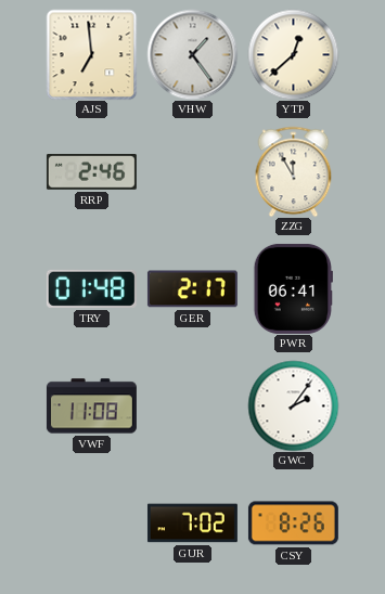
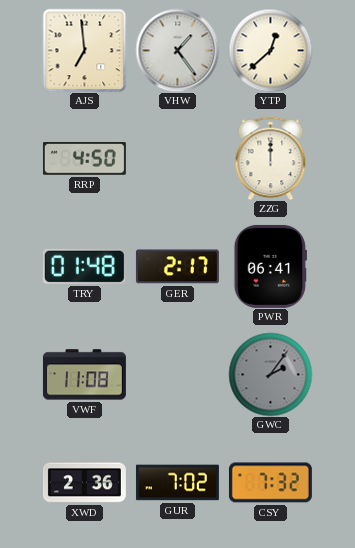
RRP: 2:46 -> 4:50 (84, 159)
ZZG: 11:55 -> 12:00 (271, 158)
GWC dial: white -> grey (270, 374)
XWD: none -> 2:36 (84, 483)
CSY: 8:26 -> 7:32 (270, 483)
